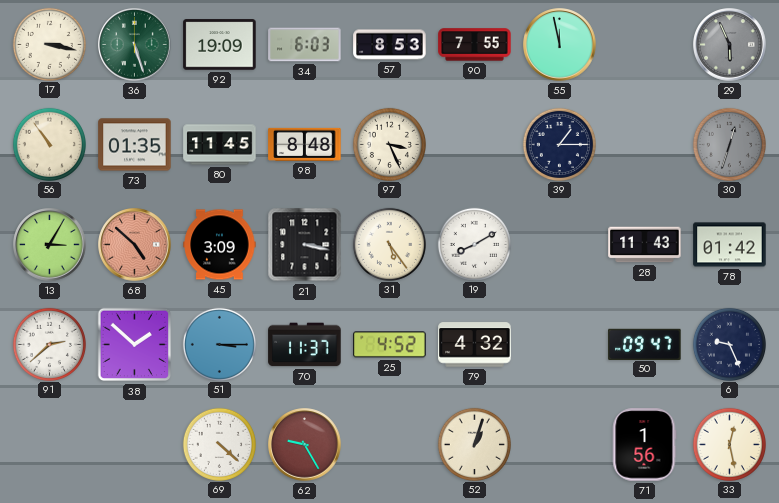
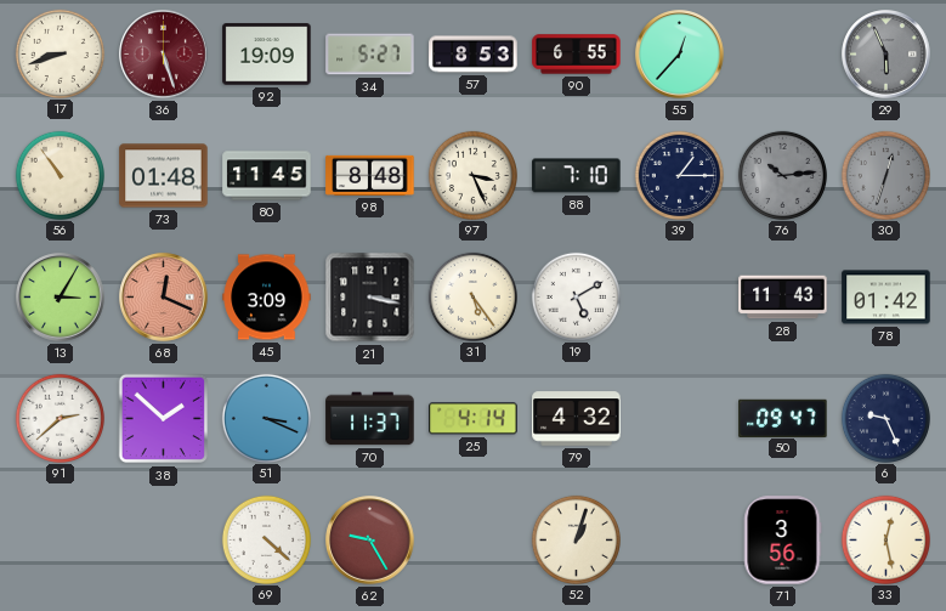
17: 3:17 -> 8:42 (60, 53)
36 dial: green -> burgundy (164, 55)
34: 6:03 -> 5:27 (370, 55)
90: 7:55 -> 6:55 (577, 55)
55: 11:58 -> 12:37 (680, 55)
73: 01:35 -> 01:48 (164, 176)
88: none -> 7:10 (577, 176)
76: none -> 10:14 (782, 175)
68: 4:52 -> 12:19 (164, 298)
19: 8:10 -> 5:10 (576, 296)
51: 3:15 -> 3:19 (266, 418)
25: 4:52 -> 4:14 (474, 419)
71: 1:56 -> 3:56 (782, 541)
